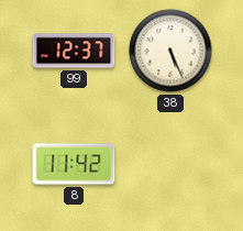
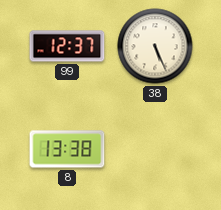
8: 11:42 -> 13:38 (67, 149)
